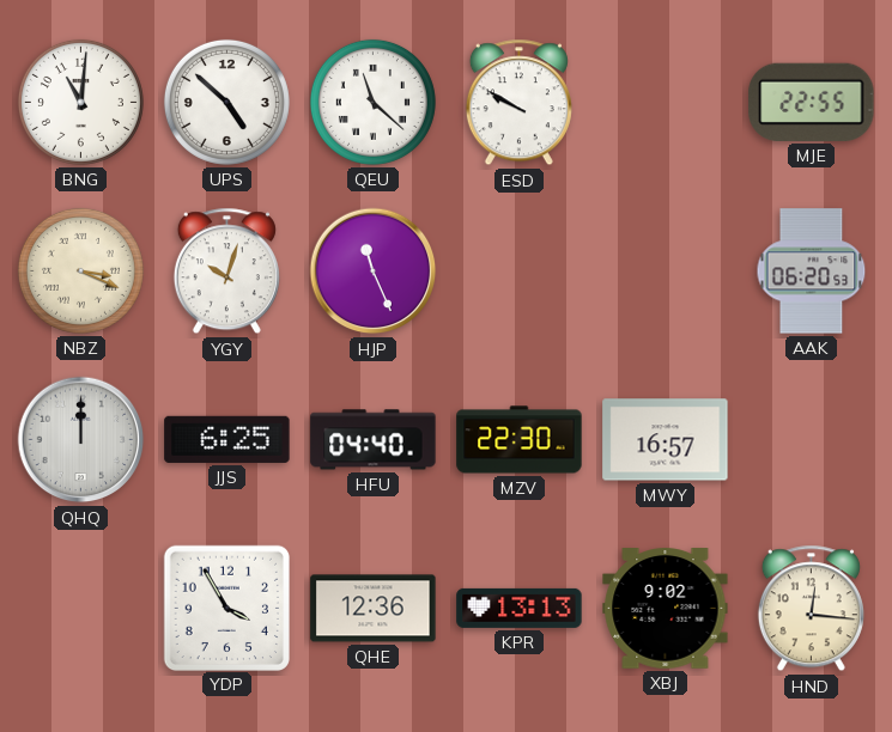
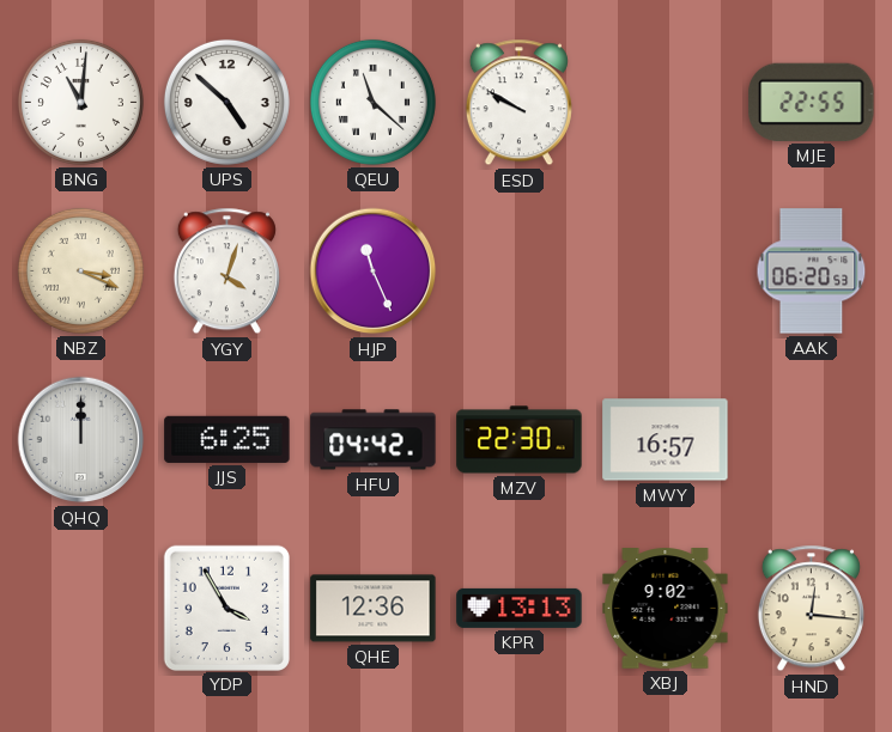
YGY: 10:03 -> 4:03 (226, 272)
HFU: 04:40 -> 04:42 (374, 440)
